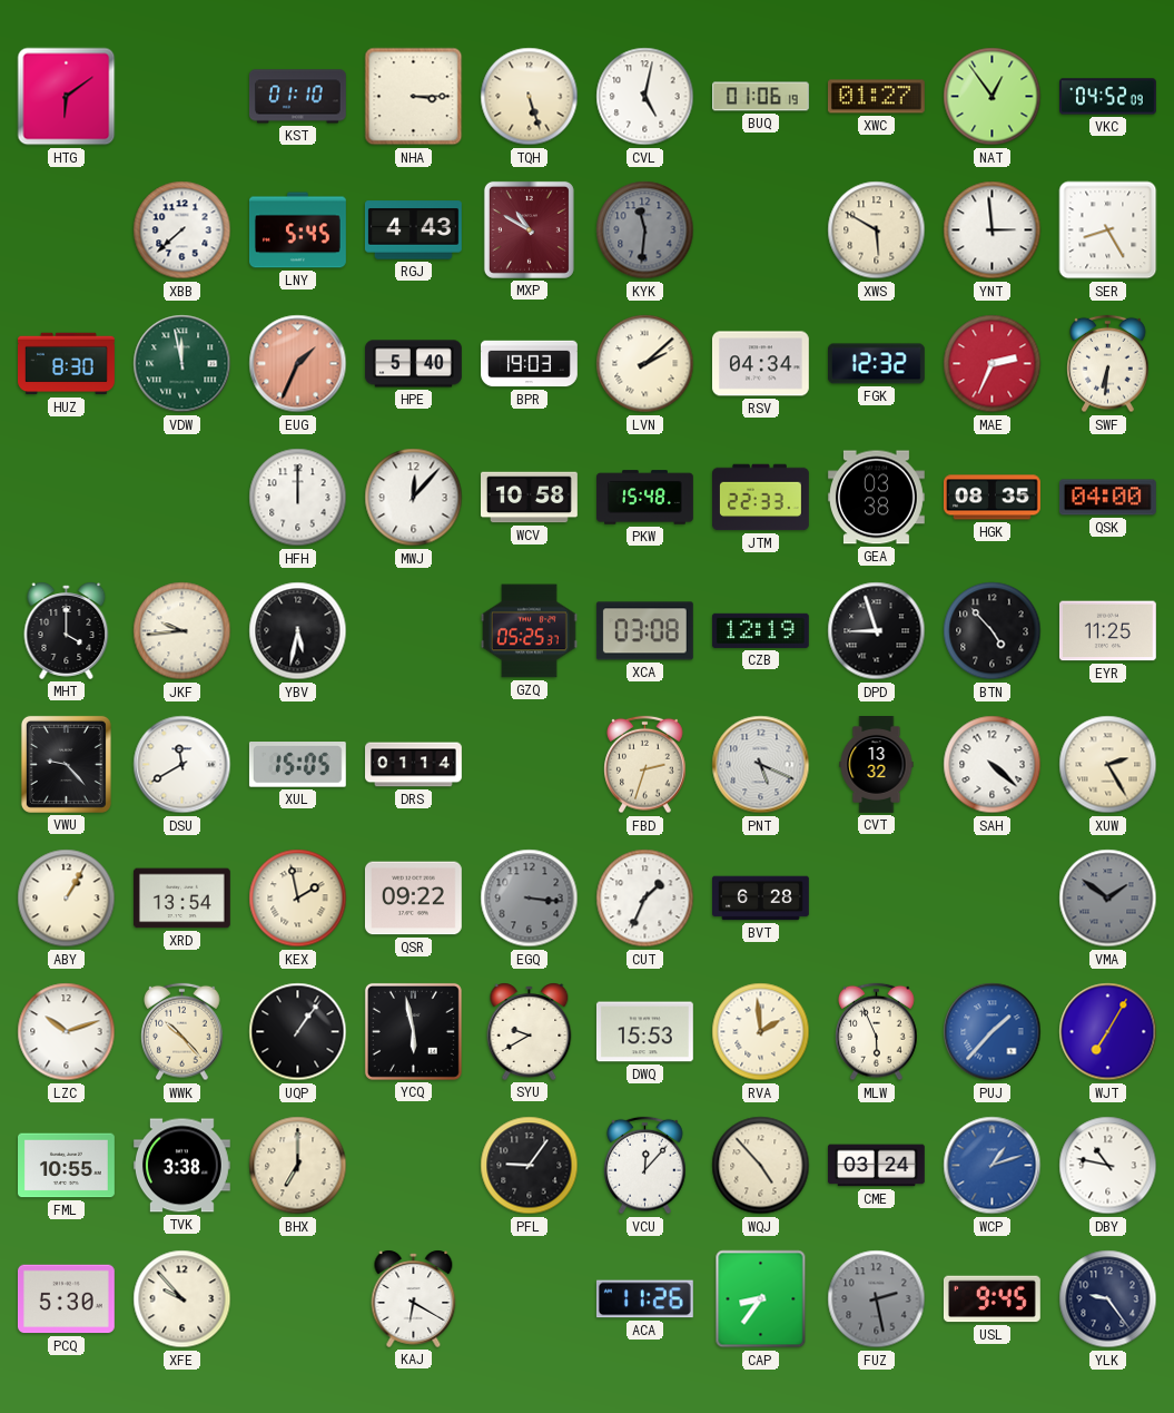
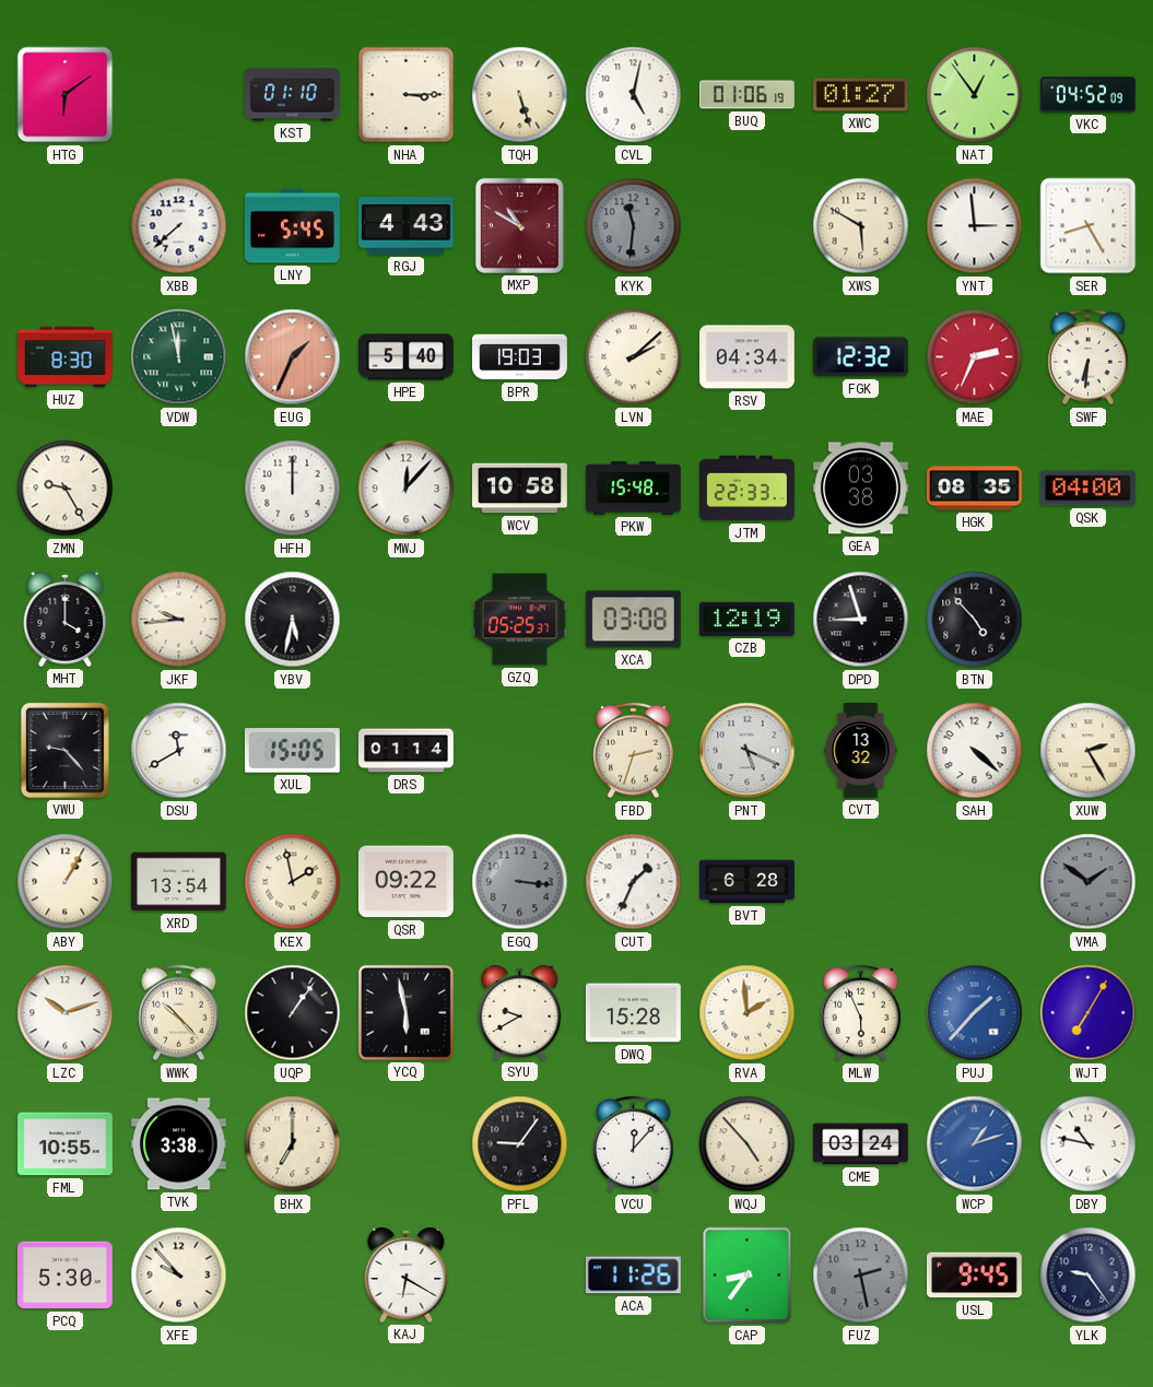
ZMN: none -> 9:25 (66, 489)
EYR: 11:25 -> none (1107, 631)
DWQ: 15:53 -> 15:28 (633, 1013)
